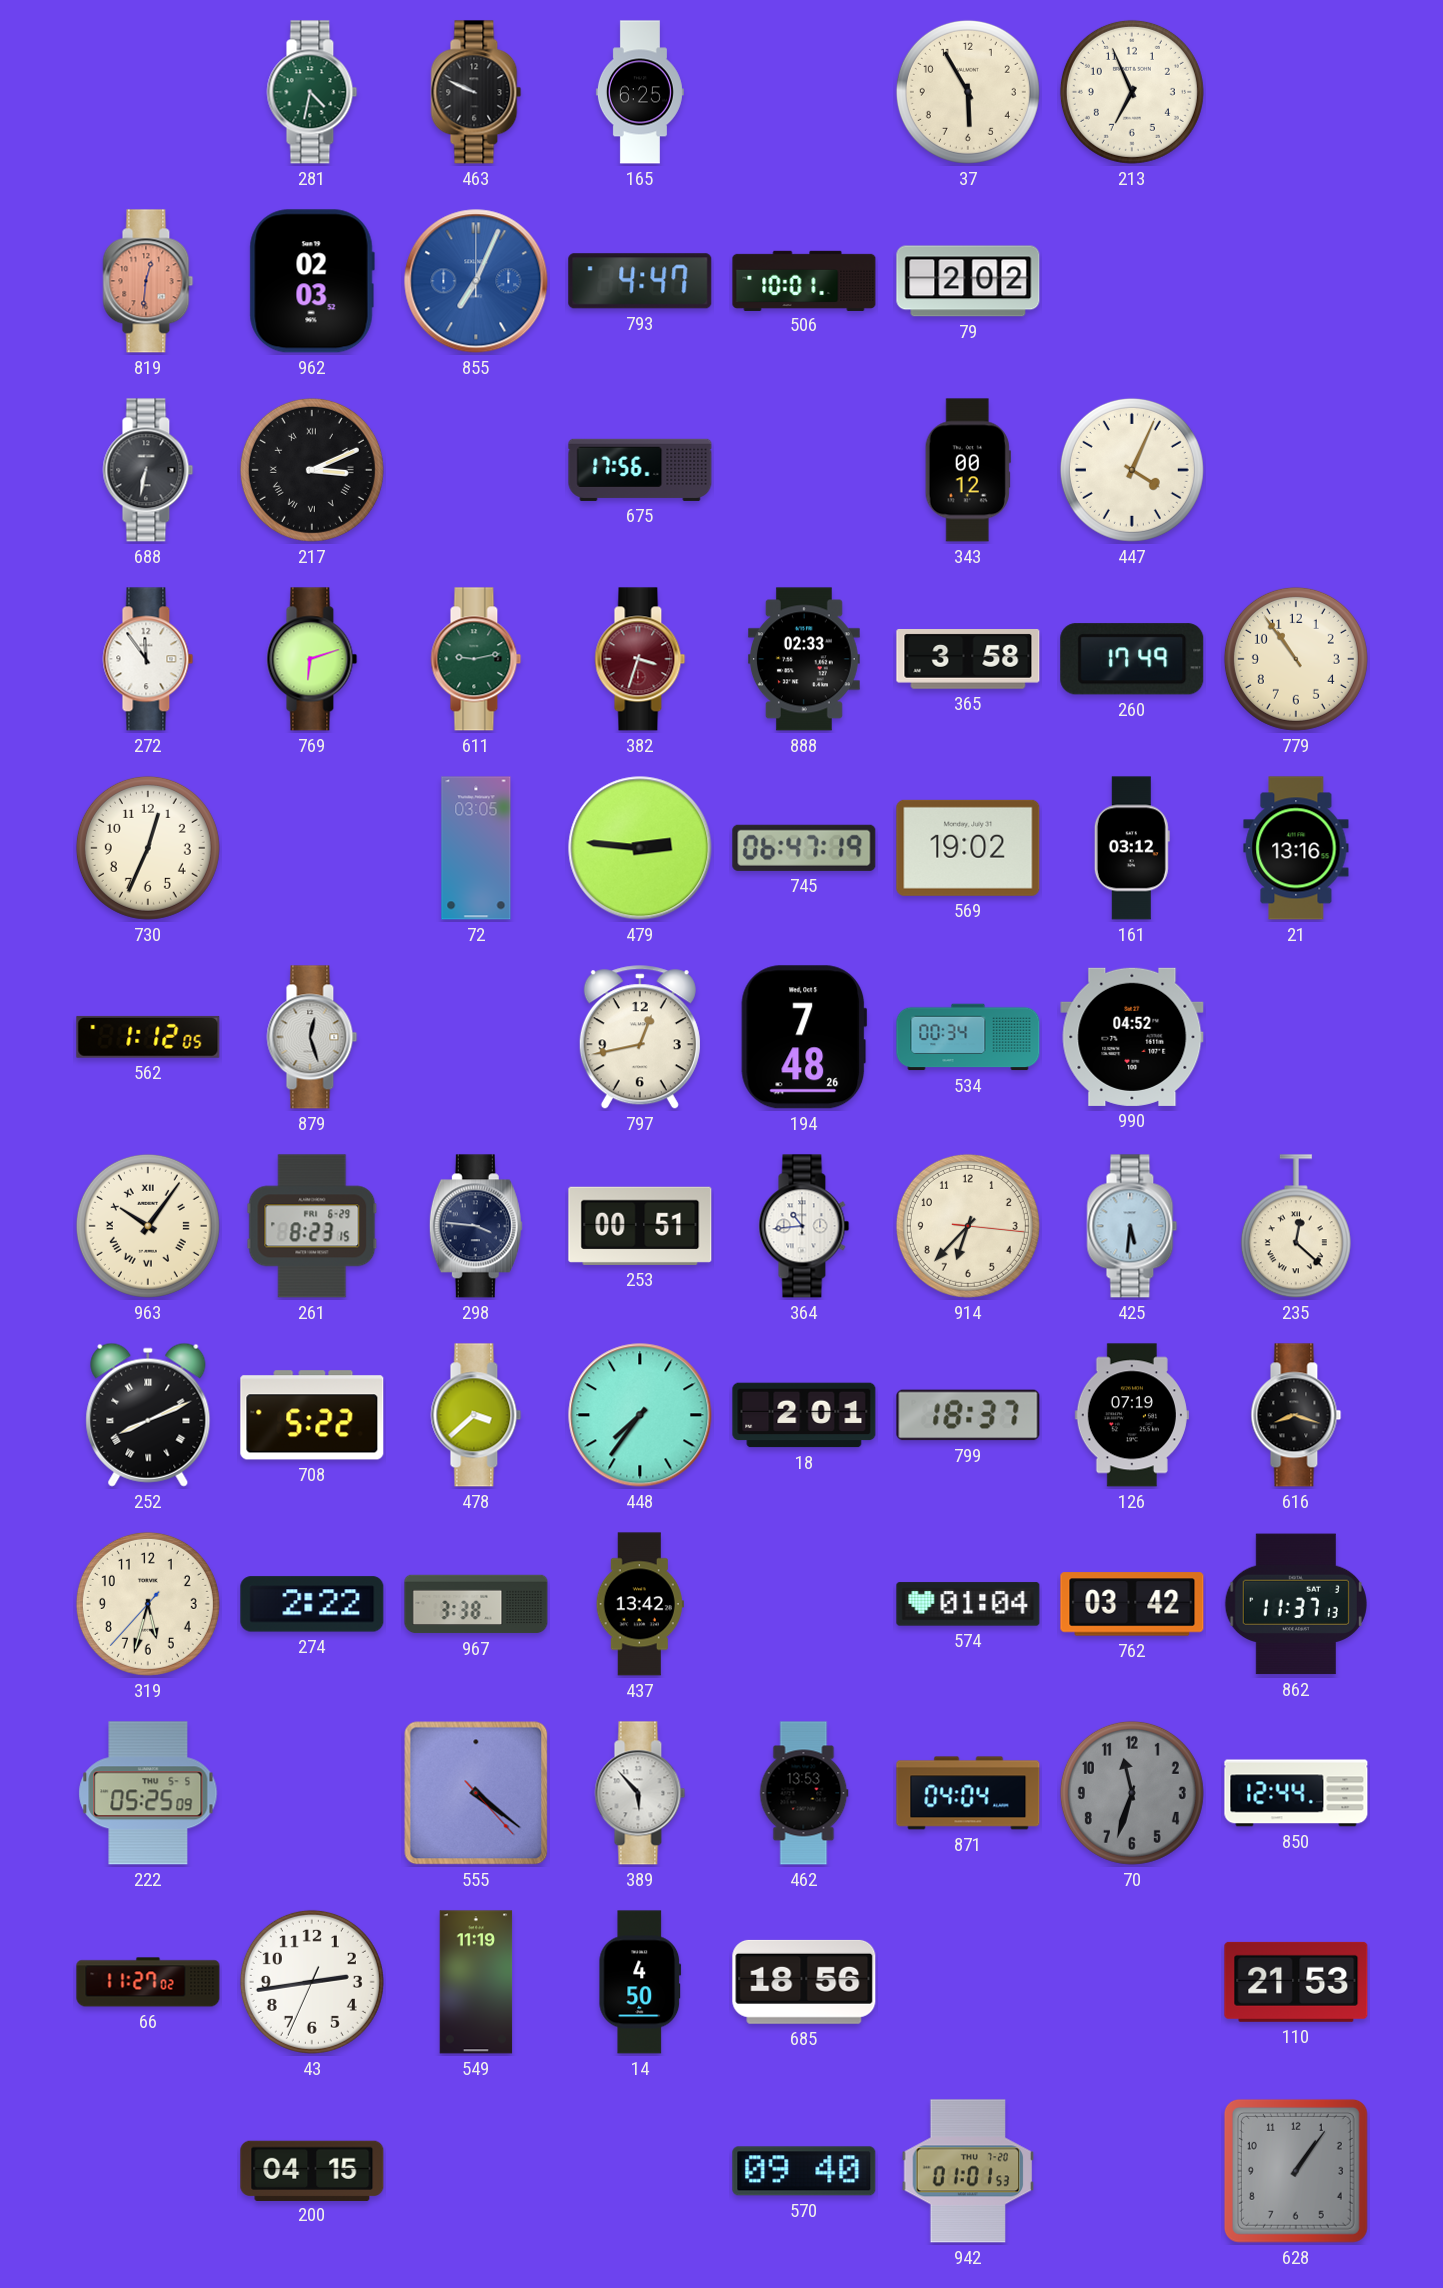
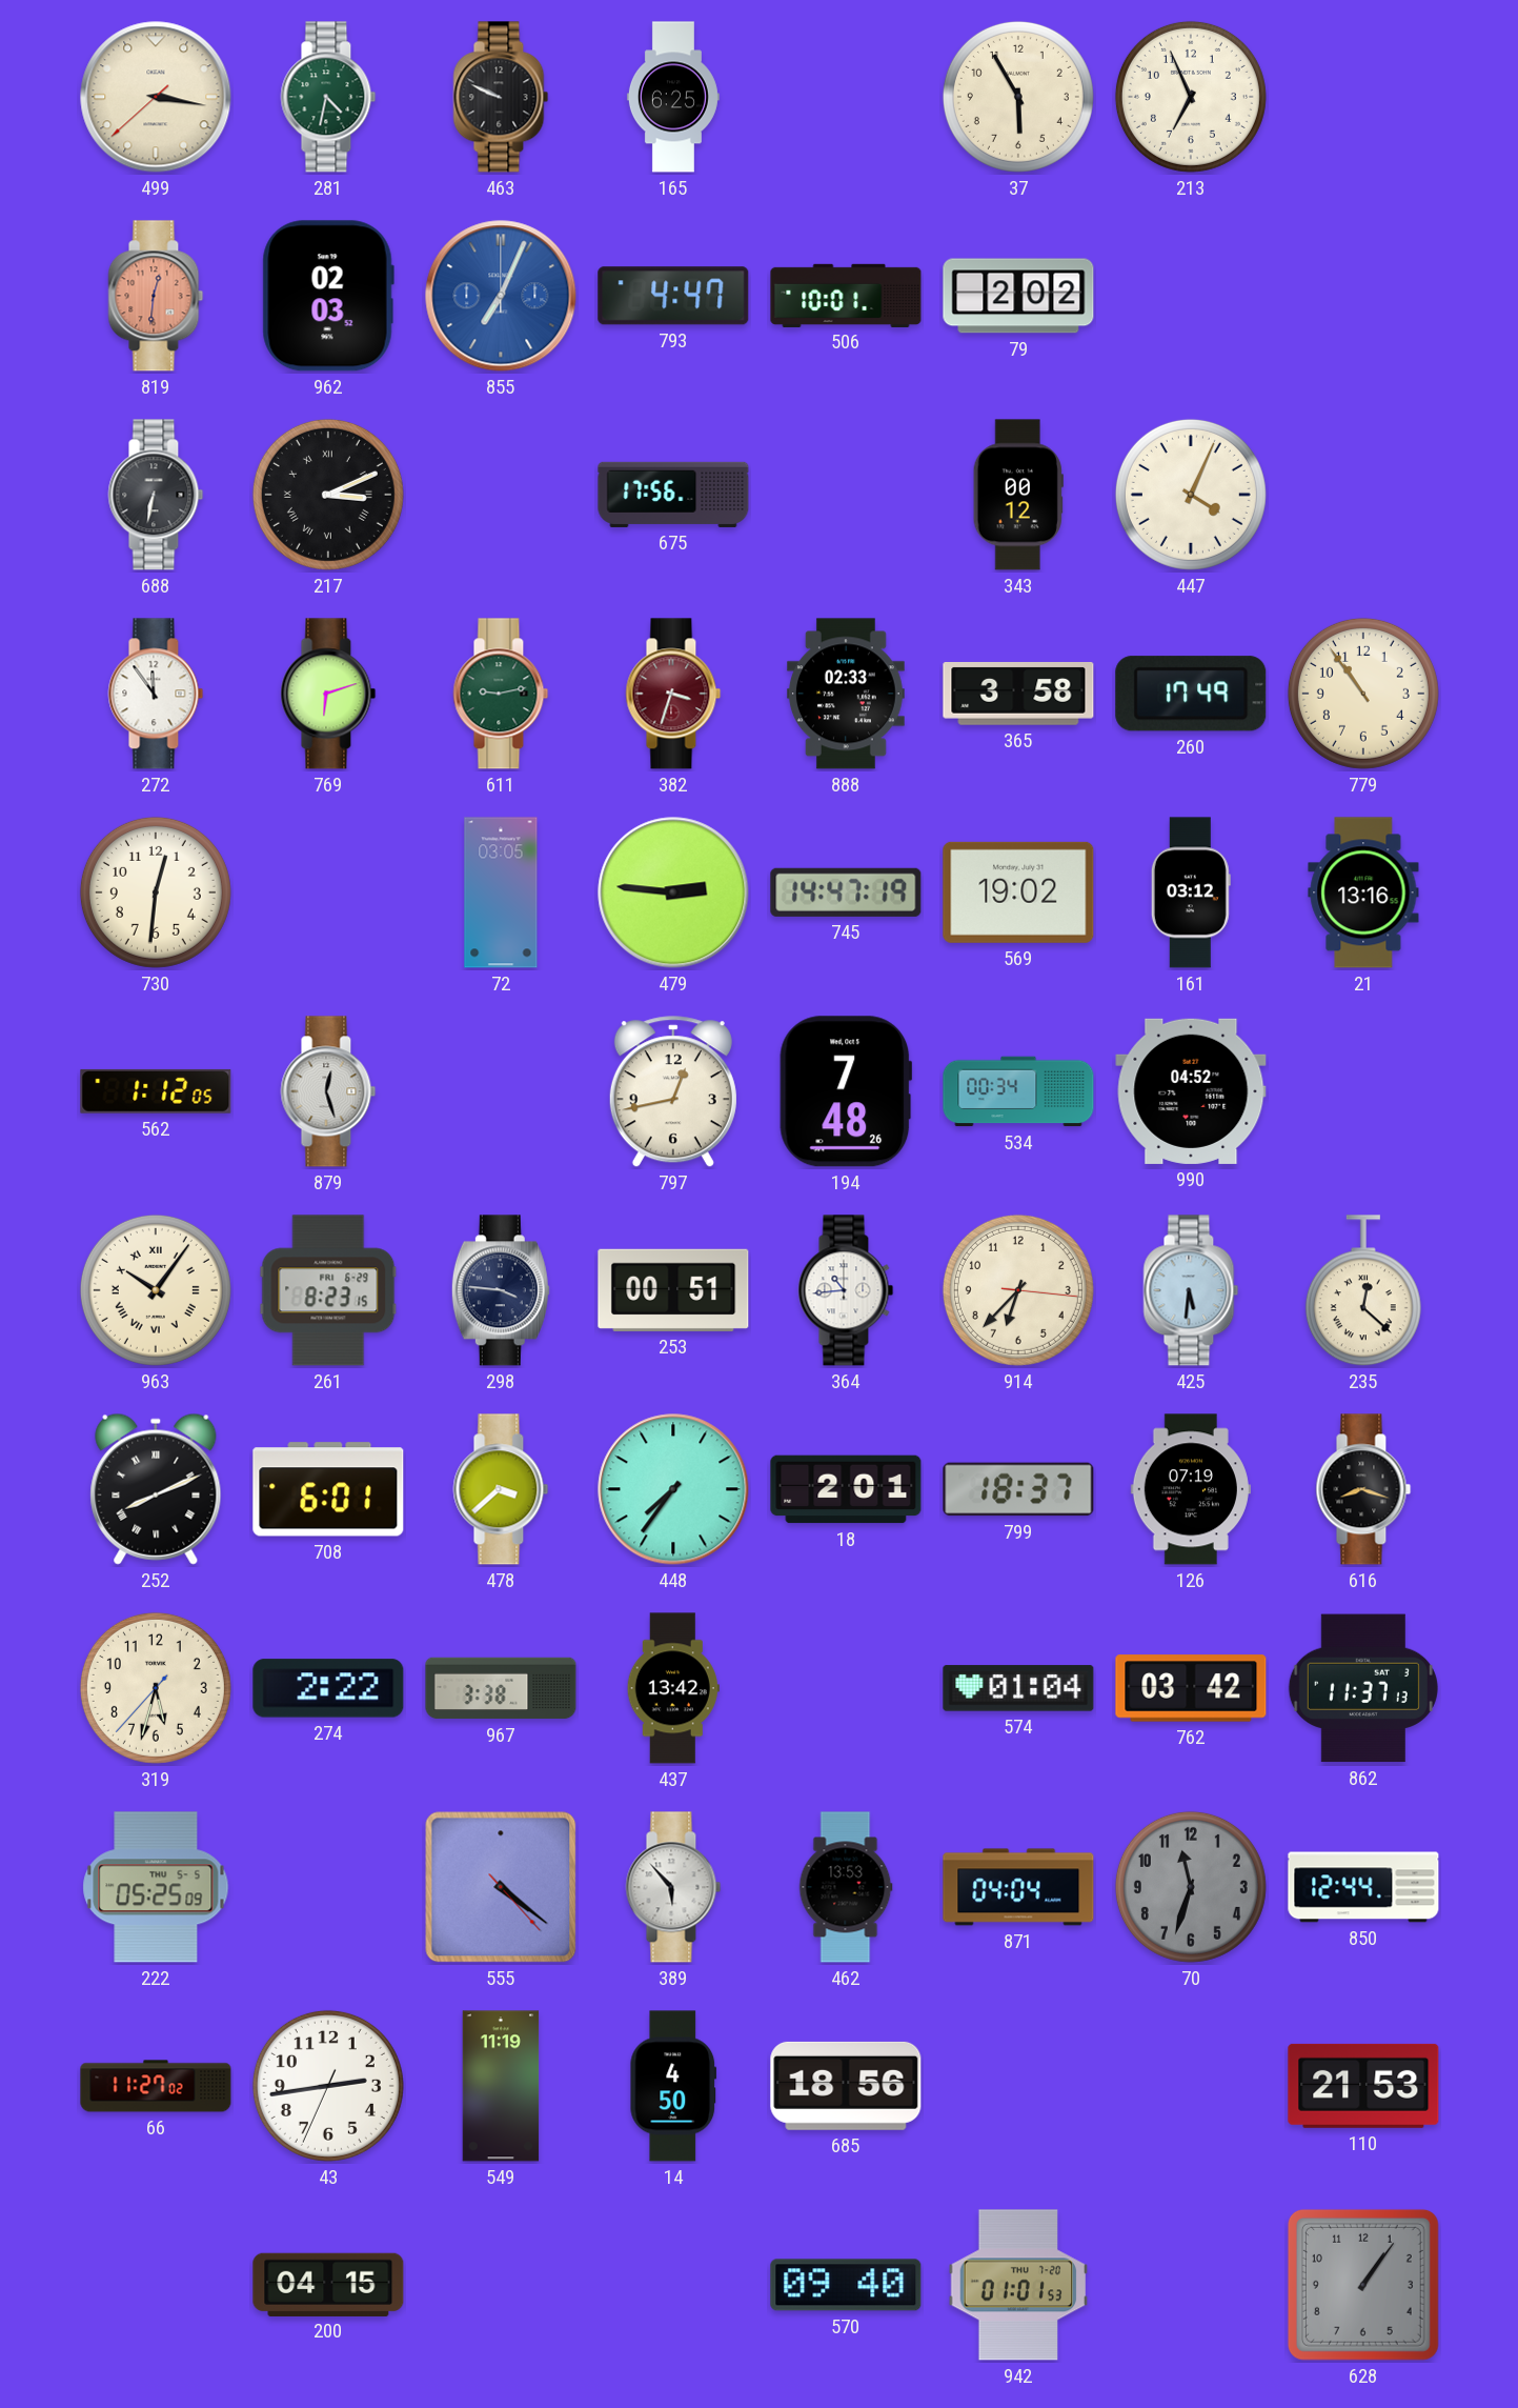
499: none -> 3:16 (156, 97)
730: 12:34 -> 12:31 (156, 892)
745: 06:47 -> 14:47 (846, 892)
708: 5:22 -> 6:01 (328, 1489)
